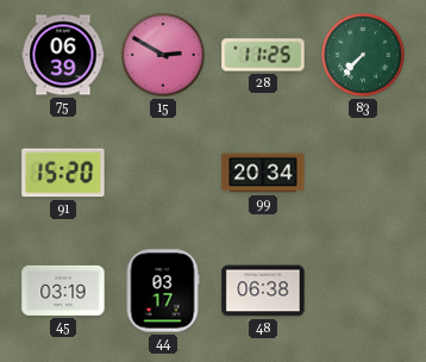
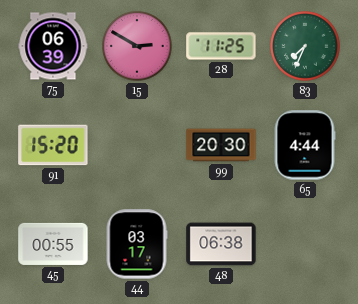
83: 7:37 -> 7:34 (305, 46)
99: 20:34 -> 20:30 (221, 145)
65: none -> 4:44 (305, 145)
45: 03:19 -> 00:55 (53, 244)
